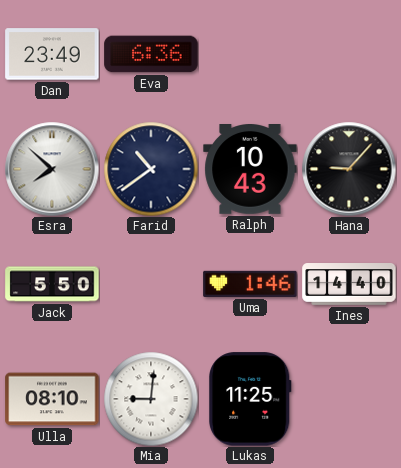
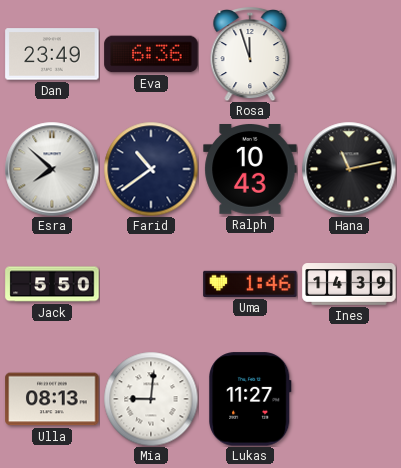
Rosa: none -> 11:57 (250, 55)
Hana: 9:07 -> 11:13 (349, 169)
Ines: 14:40 -> 14:39 (349, 284)
Ulla: 08:10 -> 08:13 (52, 399)
Lukas: 11:25 -> 11:27 (250, 399)
